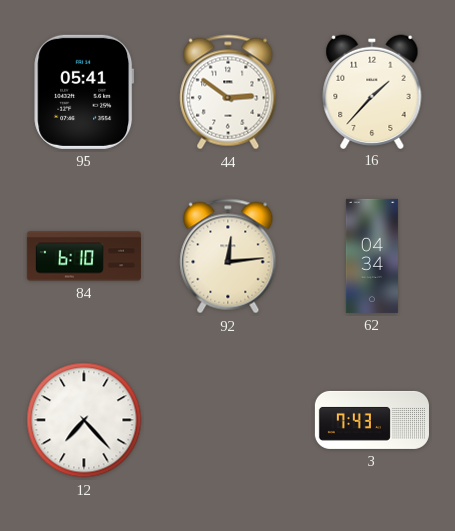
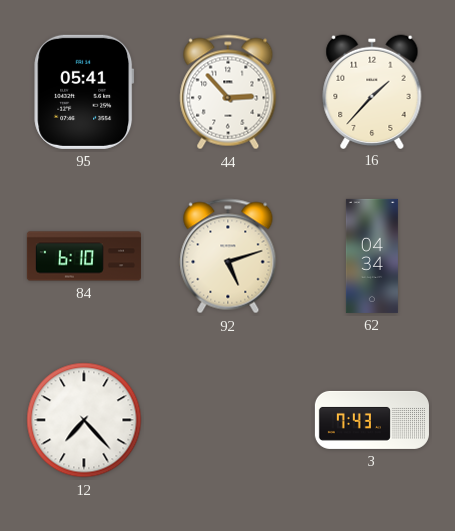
44: 2:51 -> 2:53 (228, 92)
92: 12:14 -> 5:12 (228, 256)
